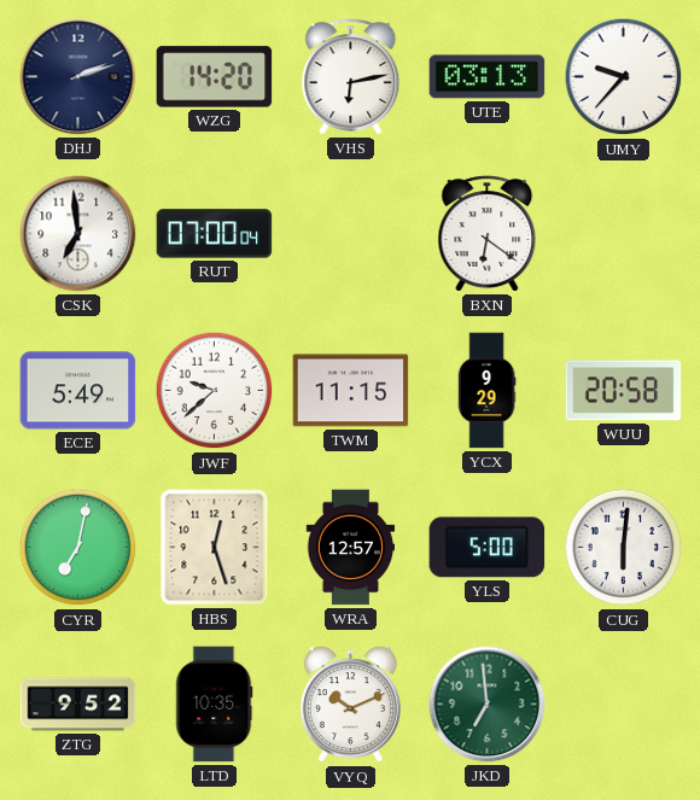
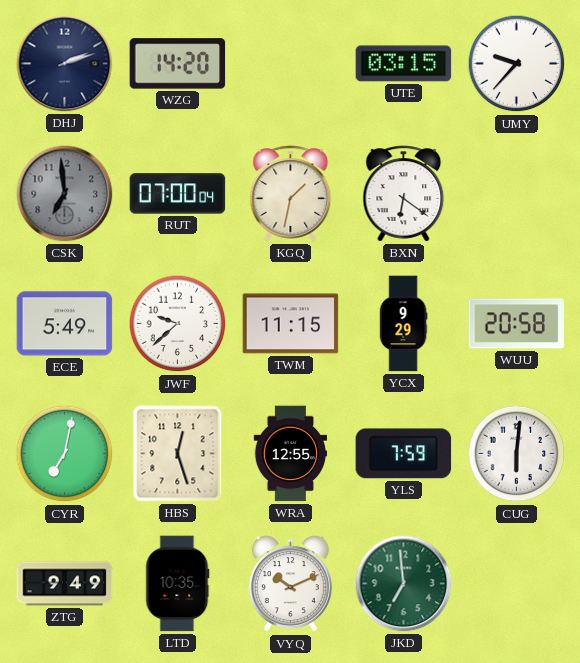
VHS: 6:13 -> none (351, 77)
UTE: 03:13 -> 03:15 (404, 64)
CSK dial: white -> grey (65, 194)
KGQ: none -> 1:32 (291, 194)
WRA: 12:57 -> 12:55 (291, 454)
YLS: 5:00 -> 7:59 (404, 454)
ZTG: 9:52 -> 9:49 (65, 584)
